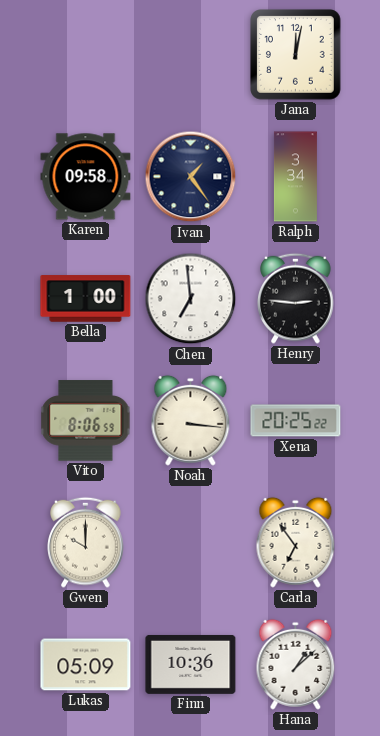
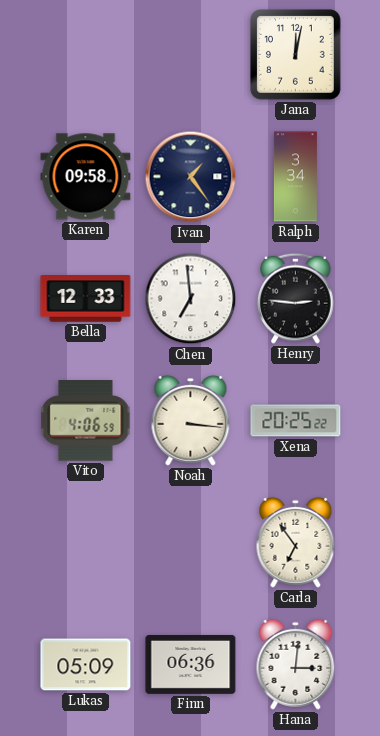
Bella: 1:00 -> 12:33 (86, 299)
Vito: 8:06 -> 4:06 (86, 421)
Gwen: 10:00 -> none (86, 542)
Finn: 10:36 -> 06:36 (191, 664)
Hana: 1:08 -> 3:01 (296, 664)
